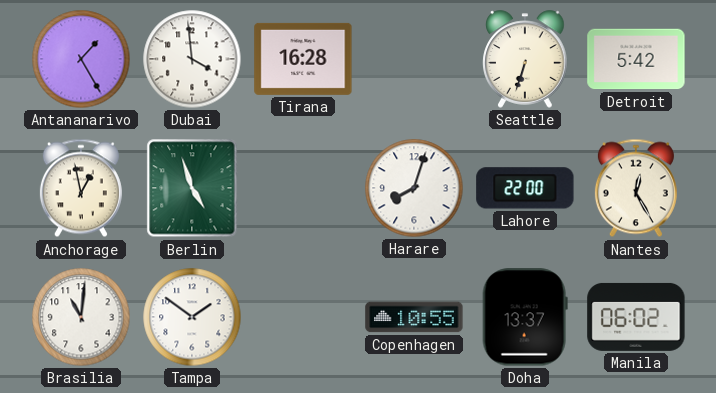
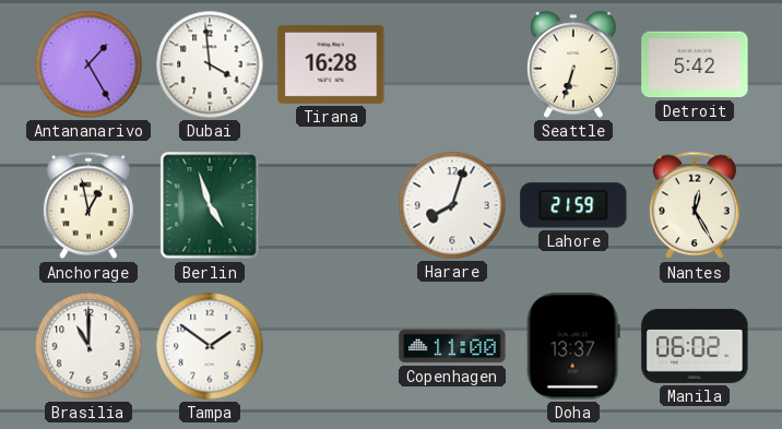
Lahore: 22:00 -> 21:59 (573, 205)
Brasilia: 11:01 -> 11:00 (88, 346)
Copenhagen: 10:55 -> 11:00 (452, 346)
